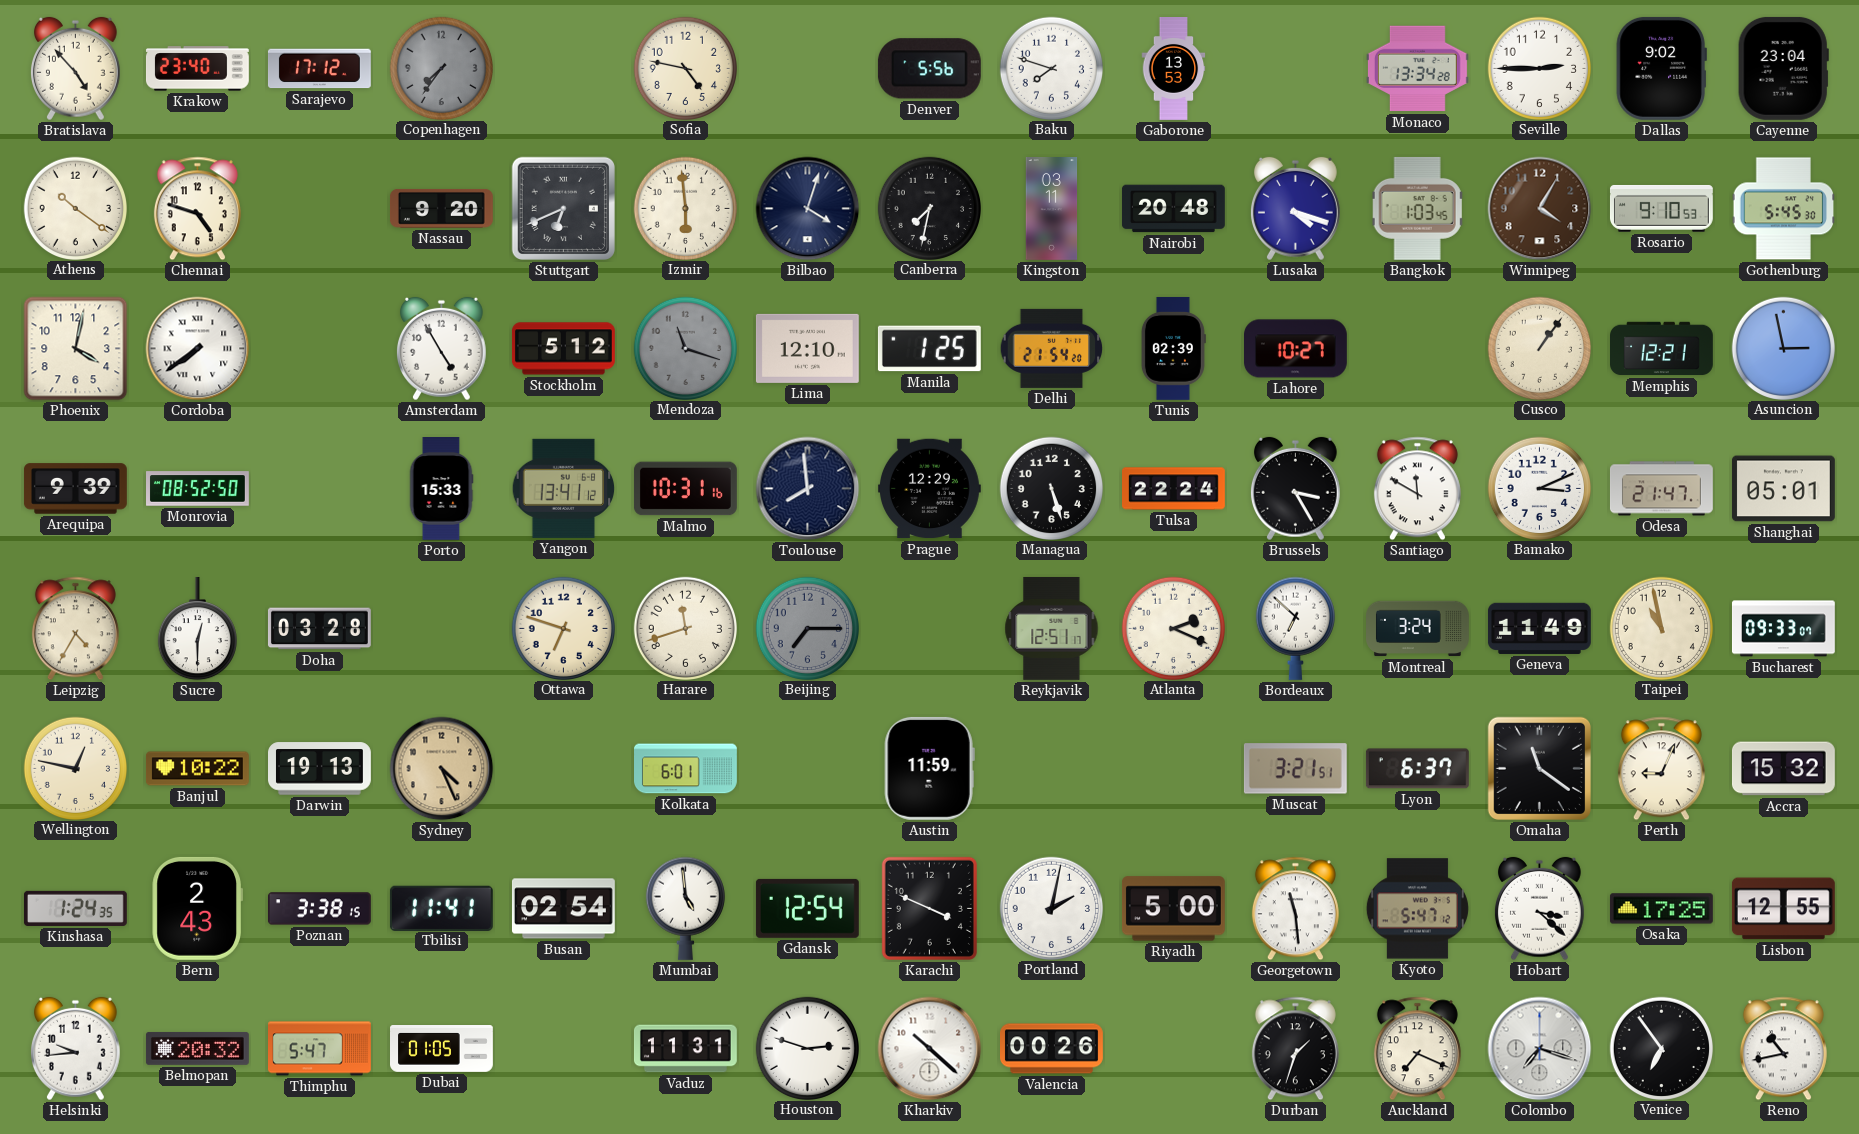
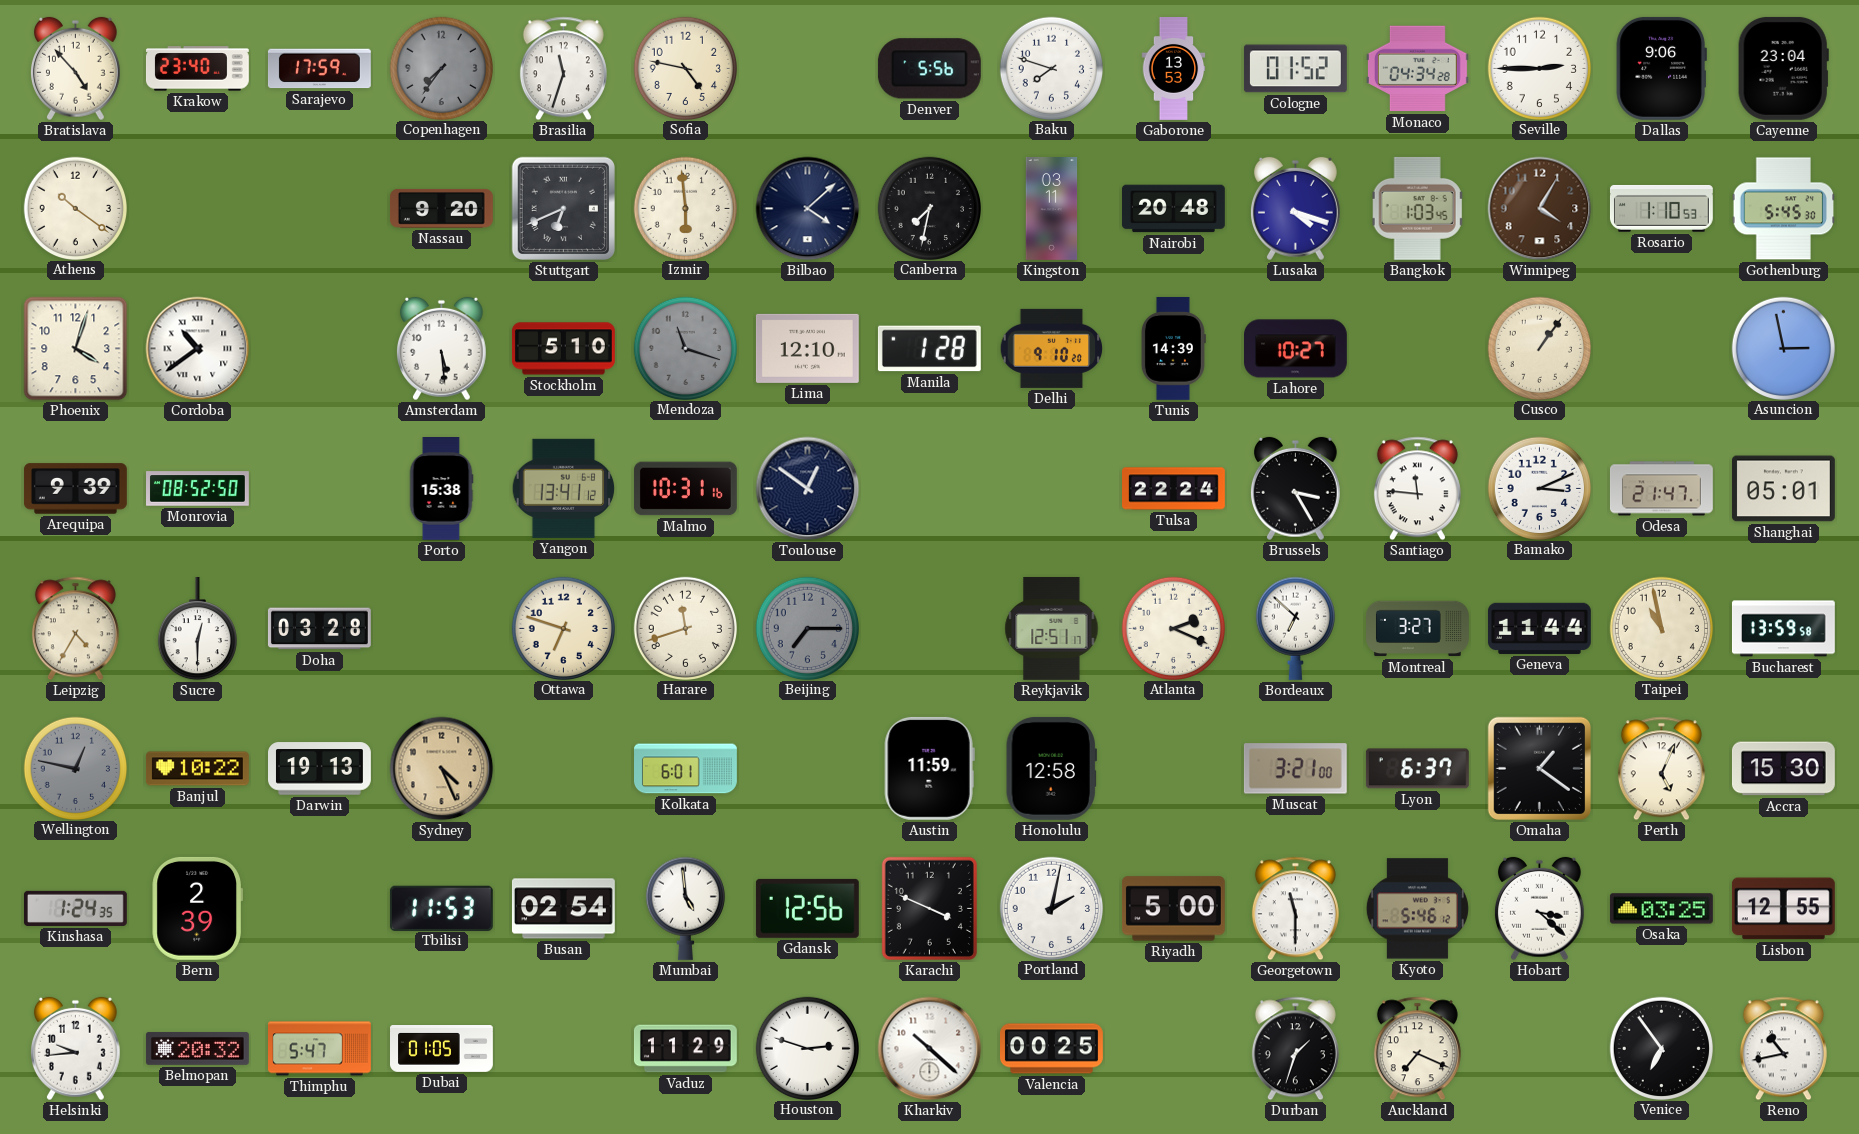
Sarajevo: 17:12 -> 17:59 (319, 69)
Brasilia: none -> 11:33 (563, 69)
Cologne: none -> 01:52 (1295, 69)
Monaco: 13:34 -> 04:34 (1417, 69)
Dallas: 9:02 -> 9:06 (1661, 68)
Chennai: 4:48 -> none (197, 209)
Bilbao: 4:03 -> 4:08 (808, 209)
Rosario: 9:10 -> 1:10 (1661, 208)
Phoenix: 4:02 -> 4:03 (76, 349)
Cordoba: 7:39 -> 10:39 (198, 349)
Amsterdam: 4:55 -> 5:29 (442, 349)
Stockholm: 5:12 -> 5:10 (563, 349)
Manila: 1:25 -> 1:28 (929, 349)
Delhi: 21:54 -> 9:10 (1052, 348)
Tunis: 02:39 -> 14:39 (1173, 348)
Memphis: 12:21 -> none (1662, 349)
Porto: 15:33 -> 15:38 (441, 489)
Toulouse: 7:59 -> 12:51 (808, 489)
Prague: 12:29 -> none (929, 489)
Managua: 5:27 -> none (1051, 488)
Santiago: 11:50 -> 11:46 (1417, 489)
Montreal: 3:24 -> 3:27 (1418, 629)
Geneva: 11:49 -> 11:44 (1539, 628)
Bucharest: 09:33 -> 13:59 (1783, 629)
Wellington dial: cream -> grey (75, 768)
Honolulu: none -> 12:58 (1051, 768)
Muscat: 3:21:51 -> 3:21:00 (1295, 769)
Omaha: 11:21 -> 1:21 (1539, 768)
Perth: 9:04 -> 5:04 (1661, 769)
Accra: 15:32 -> 15:30 (1783, 769)
Bern: 2:43 -> 2:39 (197, 908)
Poznan: 3:38 -> none (319, 909)
Tbilisi: 11:41 -> 11:53 (441, 908)
Gdansk: 12:54 -> 12:56 (807, 908)
Georgetown: 11:29 -> 11:30 (1295, 909)
Kyoto: 5:47 -> 5:46 (1417, 909)
Osaka: 17:25 -> 03:25 (1661, 909)
Vaduz: 11:31 -> 11:29 (686, 1049)
Valencia: 00:26 -> 00:25 (1052, 1049)
Colombo: 7:18 -> none (1540, 1049)
